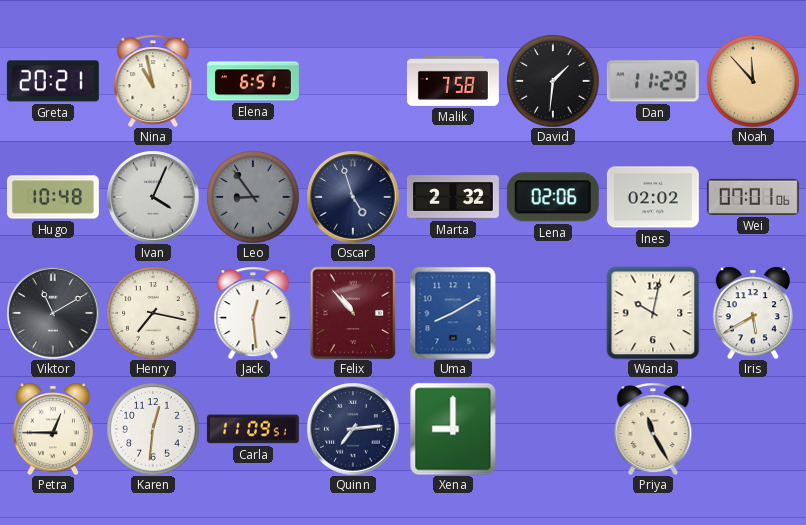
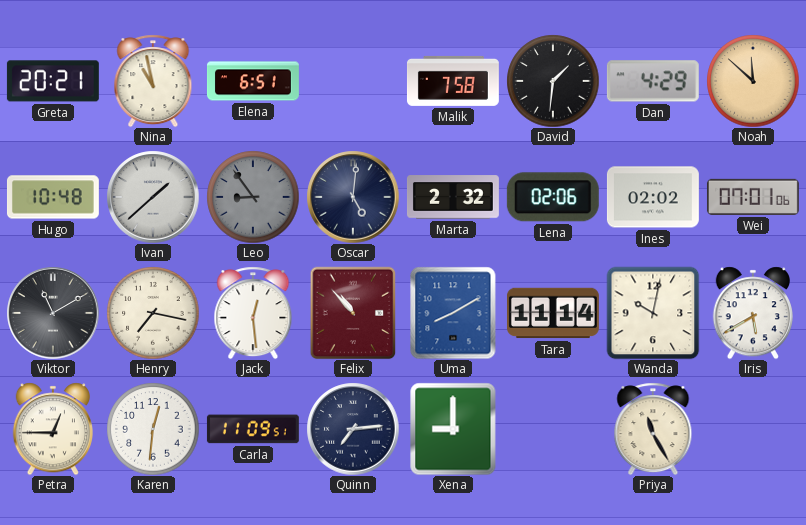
Dan: 11:29 -> 4:29 (653, 81)
Noah: 11:53 -> 11:52 (753, 81)
Ivan: 4:04 -> 1:38 (153, 197)
Oscar: 4:57 -> 5:01 (353, 197)
Tara: none -> 11:14 (553, 313)
